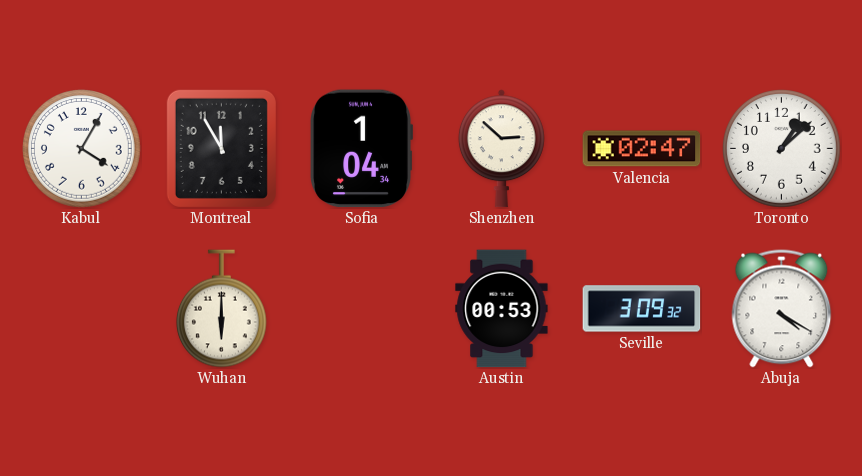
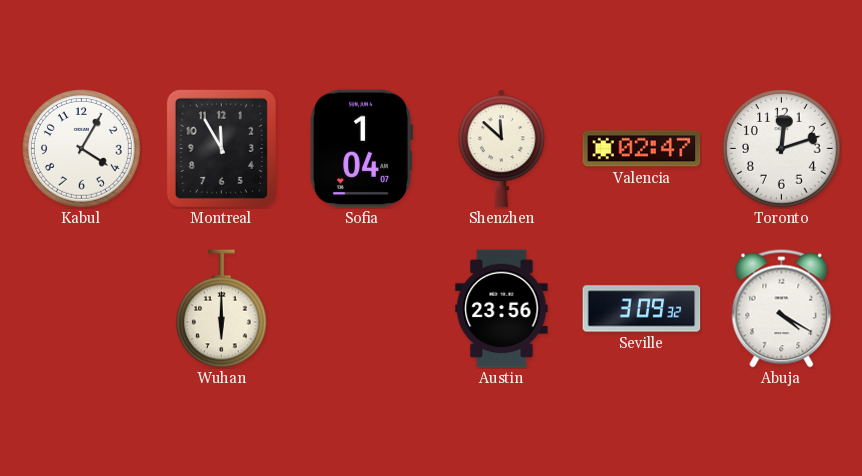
Sofia: 1:04:34 -> 1:04:07 (361, 149)
Shenzhen: 2:52 -> 11:52 (501, 149)
Toronto: 1:08 -> 12:12 (782, 149)
Austin: 00:53 -> 23:56 (502, 309)
